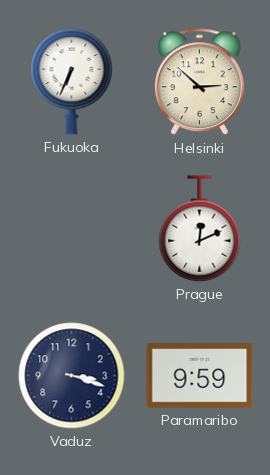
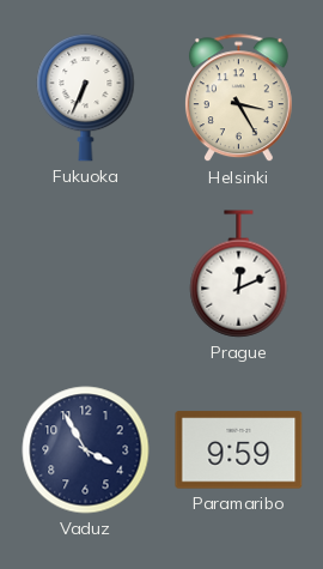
Helsinki: 2:52 -> 3:25 (238, 98)
Vaduz: 3:18 -> 3:55 (86, 450)
